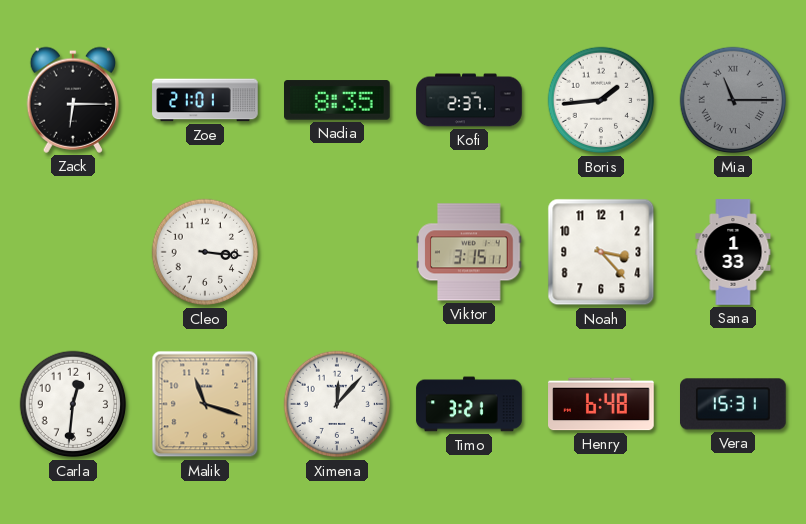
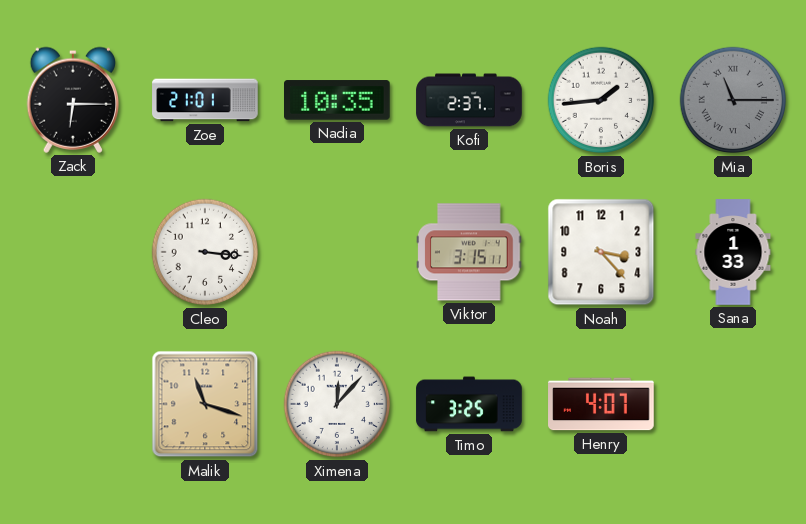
Nadia: 8:35 -> 10:35 (338, 100)
Carla: 12:31 -> none (73, 404)
Timo: 3:21 -> 3:25 (469, 404)
Henry: 6:48 -> 4:07 (601, 404)
Vera: 15:31 -> none (734, 404)
